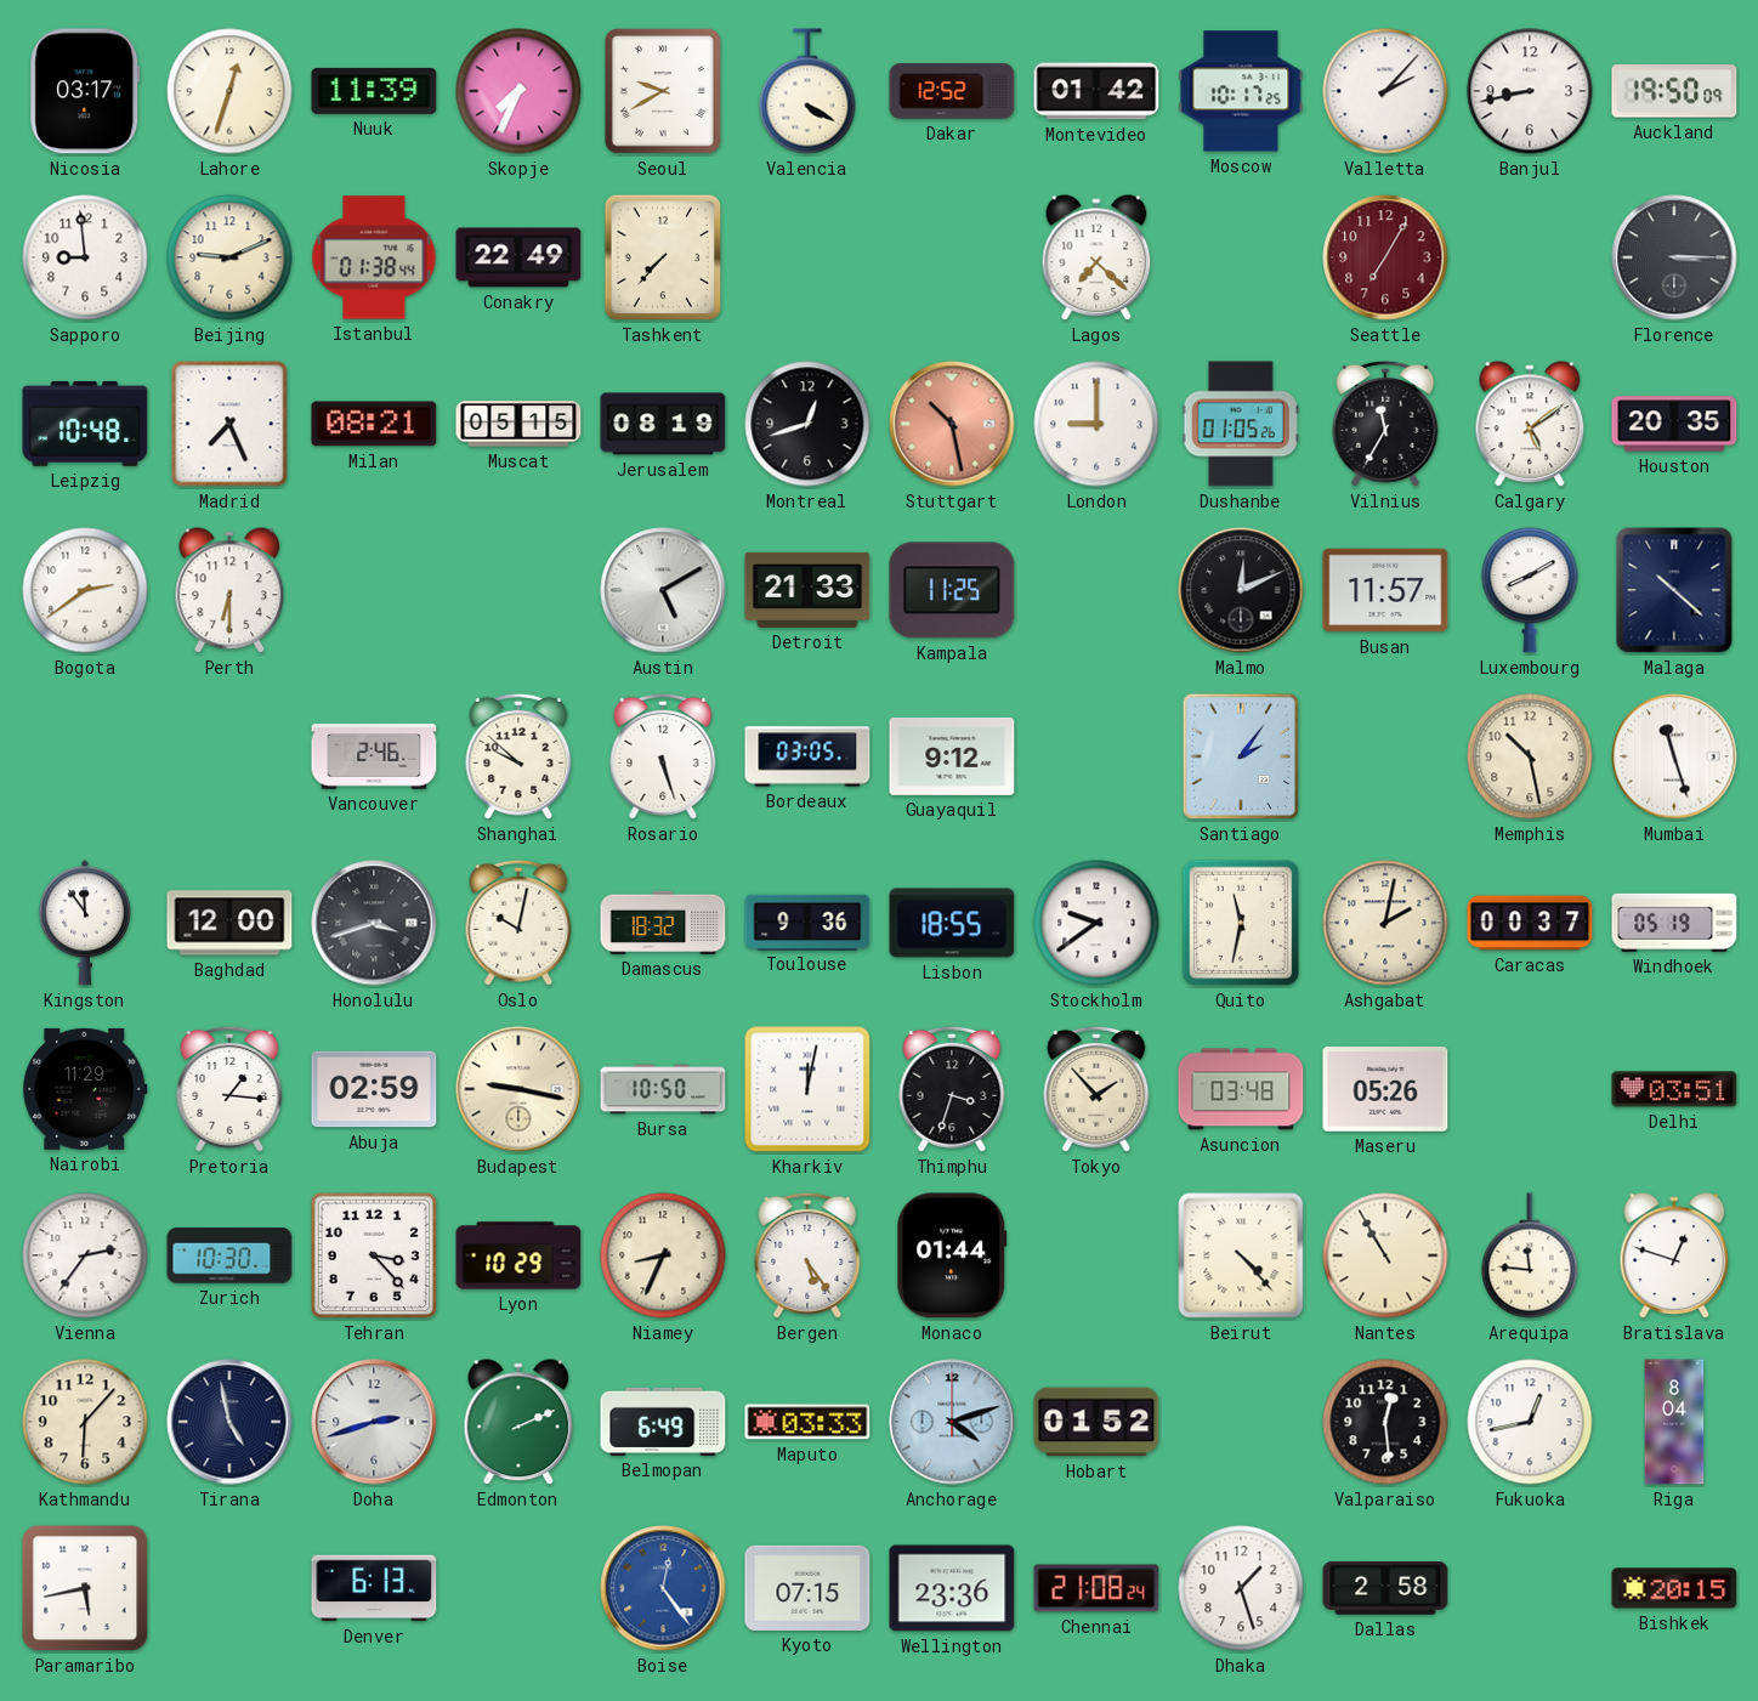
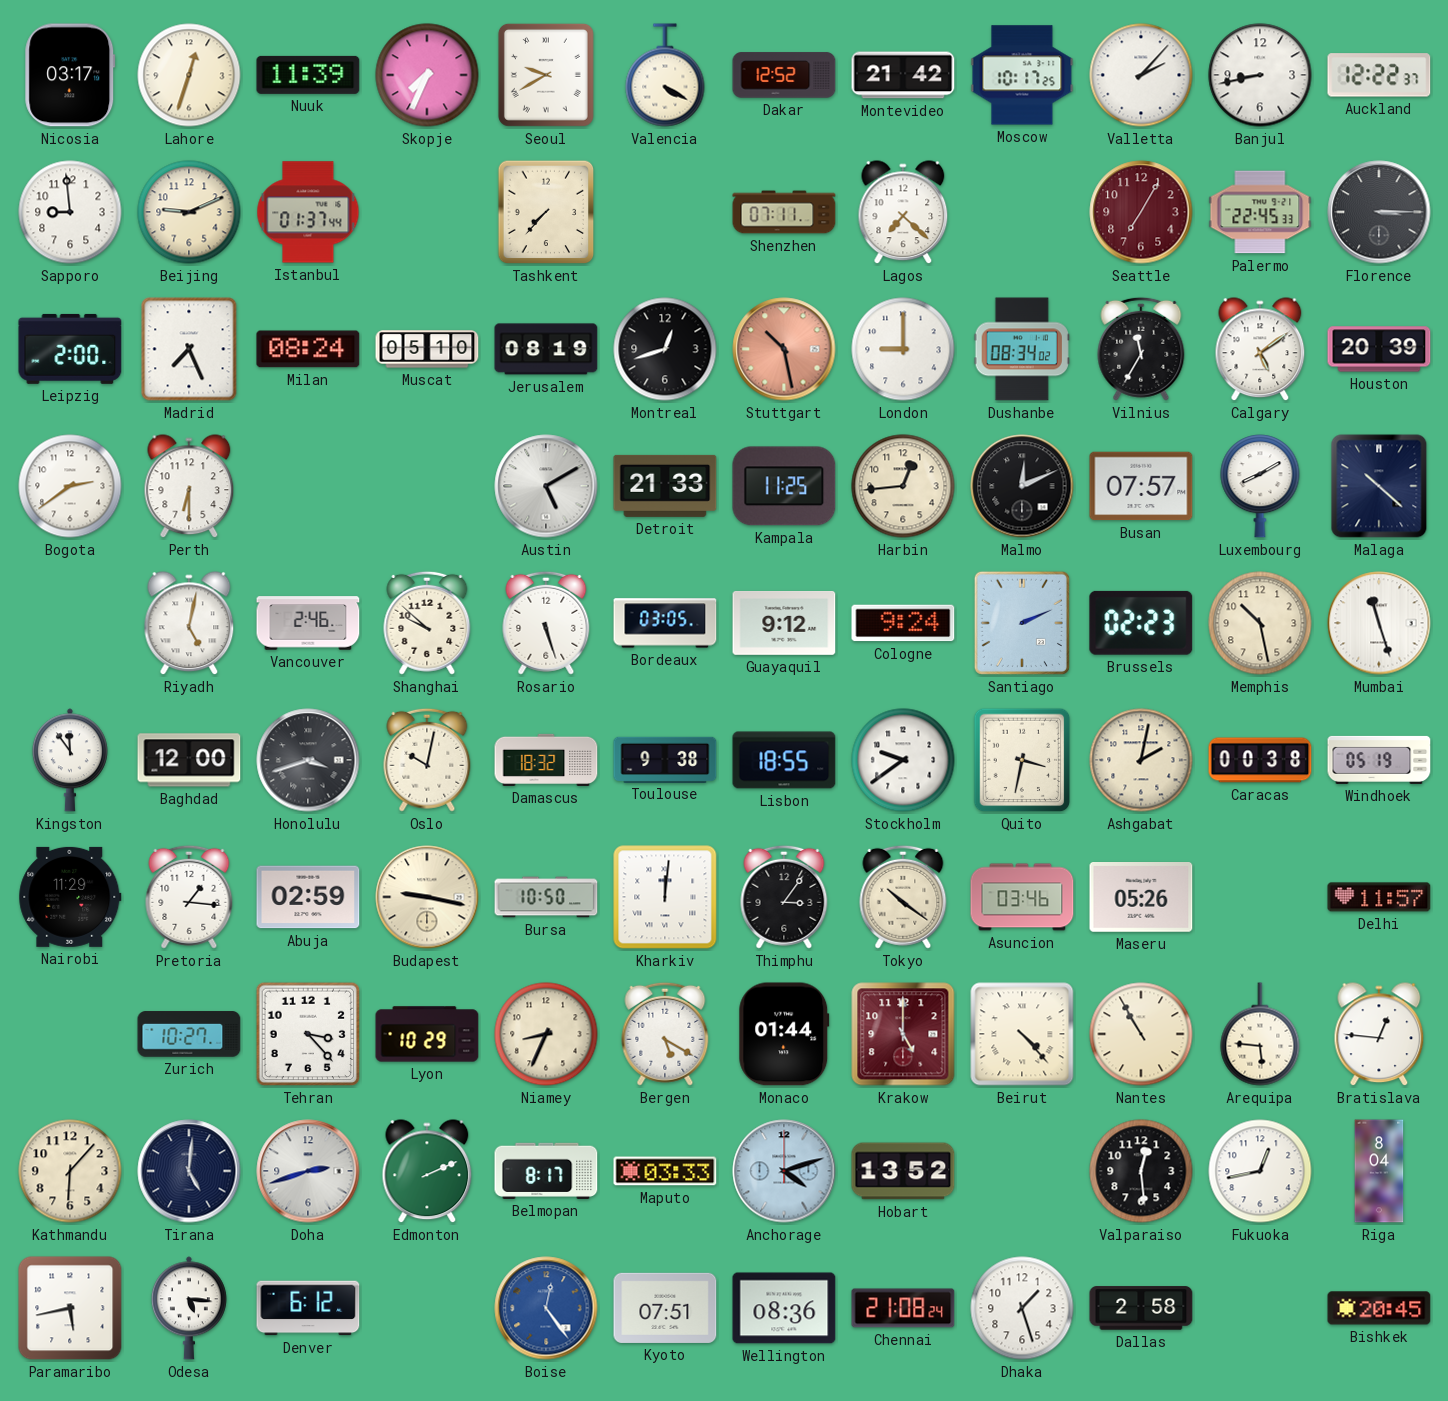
Montevideo: 01:42 -> 21:42 (903, 75)
Auckland: 19:50 -> 12:22 (1379, 75)
Istanbul: 01:38 -> 01:37 (308, 212)
Conakry: 22:49 -> none (518, 257)
Shenzhen: none -> 07:11 (784, 212)
Palermo: none -> 22:45 (1260, 212)
Leipzig: 10:48 -> 2:00 (70, 349)
Milan: 08:21 -> 08:24 (308, 349)
Muscat: 05:15 -> 05:10 (427, 349)
Dushanbe: 01:05 -> 08:34 (1022, 349)
Houston: 20:35 -> 20:39 (1379, 349)
Harbin: none -> 12:44 (903, 486)
Busan: 11:57 -> 07:57 (1141, 486)
Riyadh: none -> 5:02 (189, 624)
Cologne: none -> 9:24 (903, 623)
Santiago: 2:06 -> 2:11 (1022, 623)
Brussels: none -> 02:23 (1141, 623)
Toulouse: 9:36 -> 9:38 (665, 759)
Quito: 11:32 -> 3:32 (1022, 760)
Caracas: 00:37 -> 00:38 (1260, 760)
Kharkiv: 12:02 -> 12:01 (665, 897)
Thimphu: 3:33 -> 3:06 (784, 897)
Tokyo: 1:53 -> 10:21 (903, 897)
Asuncion: 03:48 -> 03:46 (1022, 897)
Delhi: 03:51 -> 11:57 (1379, 897)
Vienna: 2:36 -> none (85, 1255)
Zurich: 10:30 -> 10:27 (189, 1034)
Bergen: 5:24 -> 5:20 (665, 1034)
Krakow: none -> 5:00 (903, 1034)
Arequipa: 11:46 -> 5:46 (1260, 1034)
Bratislava: 12:48 -> 12:46 (1379, 1035)
Tirana: 4:58 -> 5:01 (189, 1171)
Belmopan: 6:49 -> 8:17 (546, 1171)
Hobart: 01:52 -> 13:52 (903, 1171)
Odesa: none -> 5:16 (189, 1308)
Denver: 6:13 -> 6:12 (308, 1308)
Kyoto: 07:15 -> 07:51 (665, 1308)
Wellington: 23:36 -> 08:36 (784, 1308)
Bishkek: 20:15 -> 20:45 (1379, 1308)
